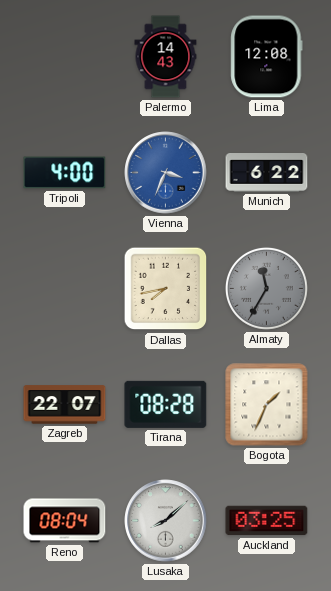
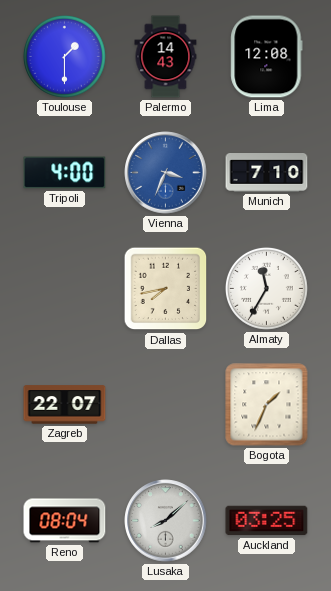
Toulouse: none -> 1:30 (64, 57)
Munich: 6:22 -> 7:10 (267, 173)
Almaty dial: grey -> white (266, 289)
Tirana: 08:28 -> none (166, 404)
